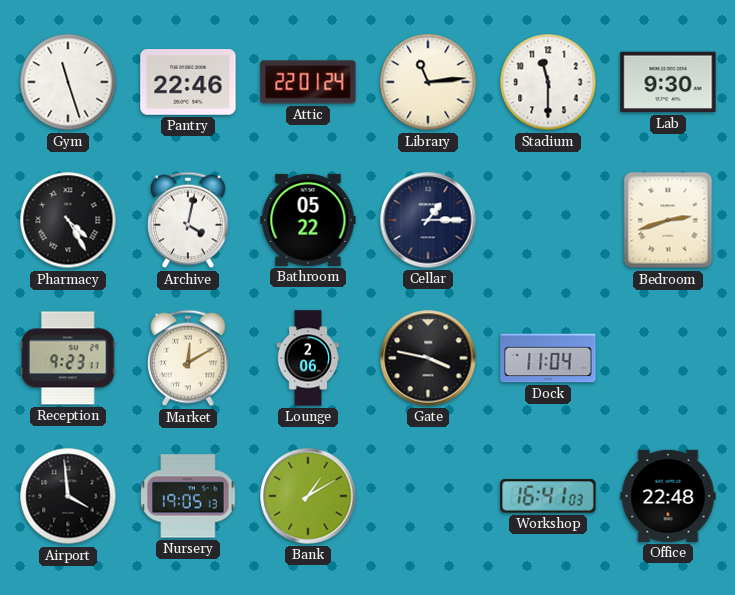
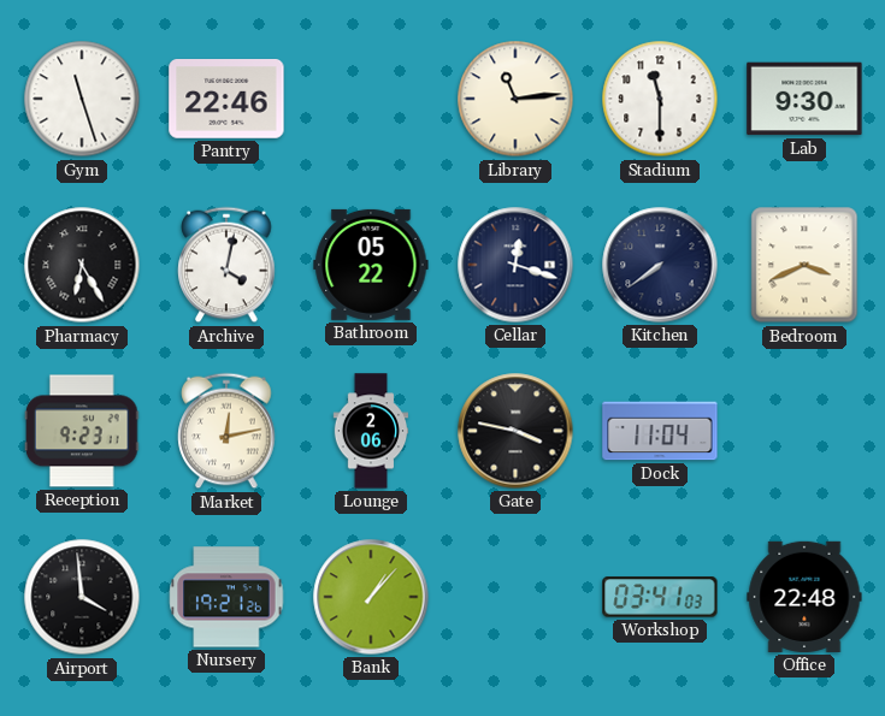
Attic: 22:01 -> none (308, 82)
Pharmacy: 4:25 -> 6:25 (82, 265)
Cellar: 1:15 -> 12:18 (515, 265)
Kitchen: none -> 7:39 (660, 265)
Bedroom: 2:42 -> 3:41 (804, 265)
Market: 12:10 -> 12:13 (226, 431)
Nursery: 19:05 -> 19:21 (226, 597)
Bank: 1:10 -> 1:07 (371, 597)
Workshop: 16:41 -> 03:41 (660, 597)
